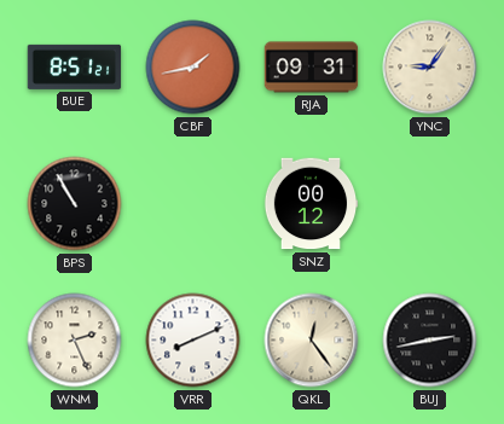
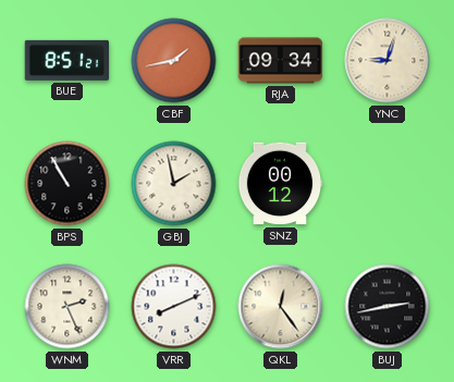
RJA: 09:31 -> 09:34 (281, 61)
YNC: 9:06 -> 9:03 (388, 61)
GBJ: none -> 1:58 (174, 184)
